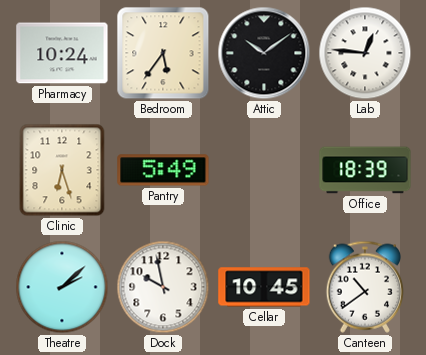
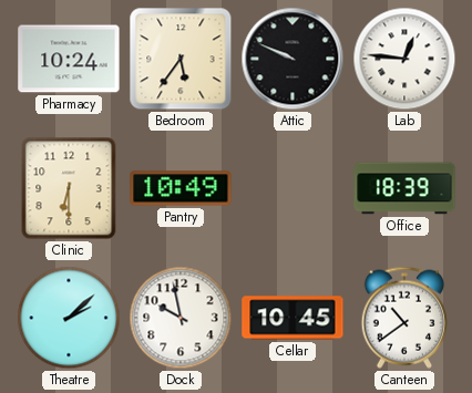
Attic: 10:09 -> 9:49 (293, 59)
Clinic: 6:27 -> 6:30 (69, 188)
Pantry: 5:49 -> 10:49 (181, 188)
